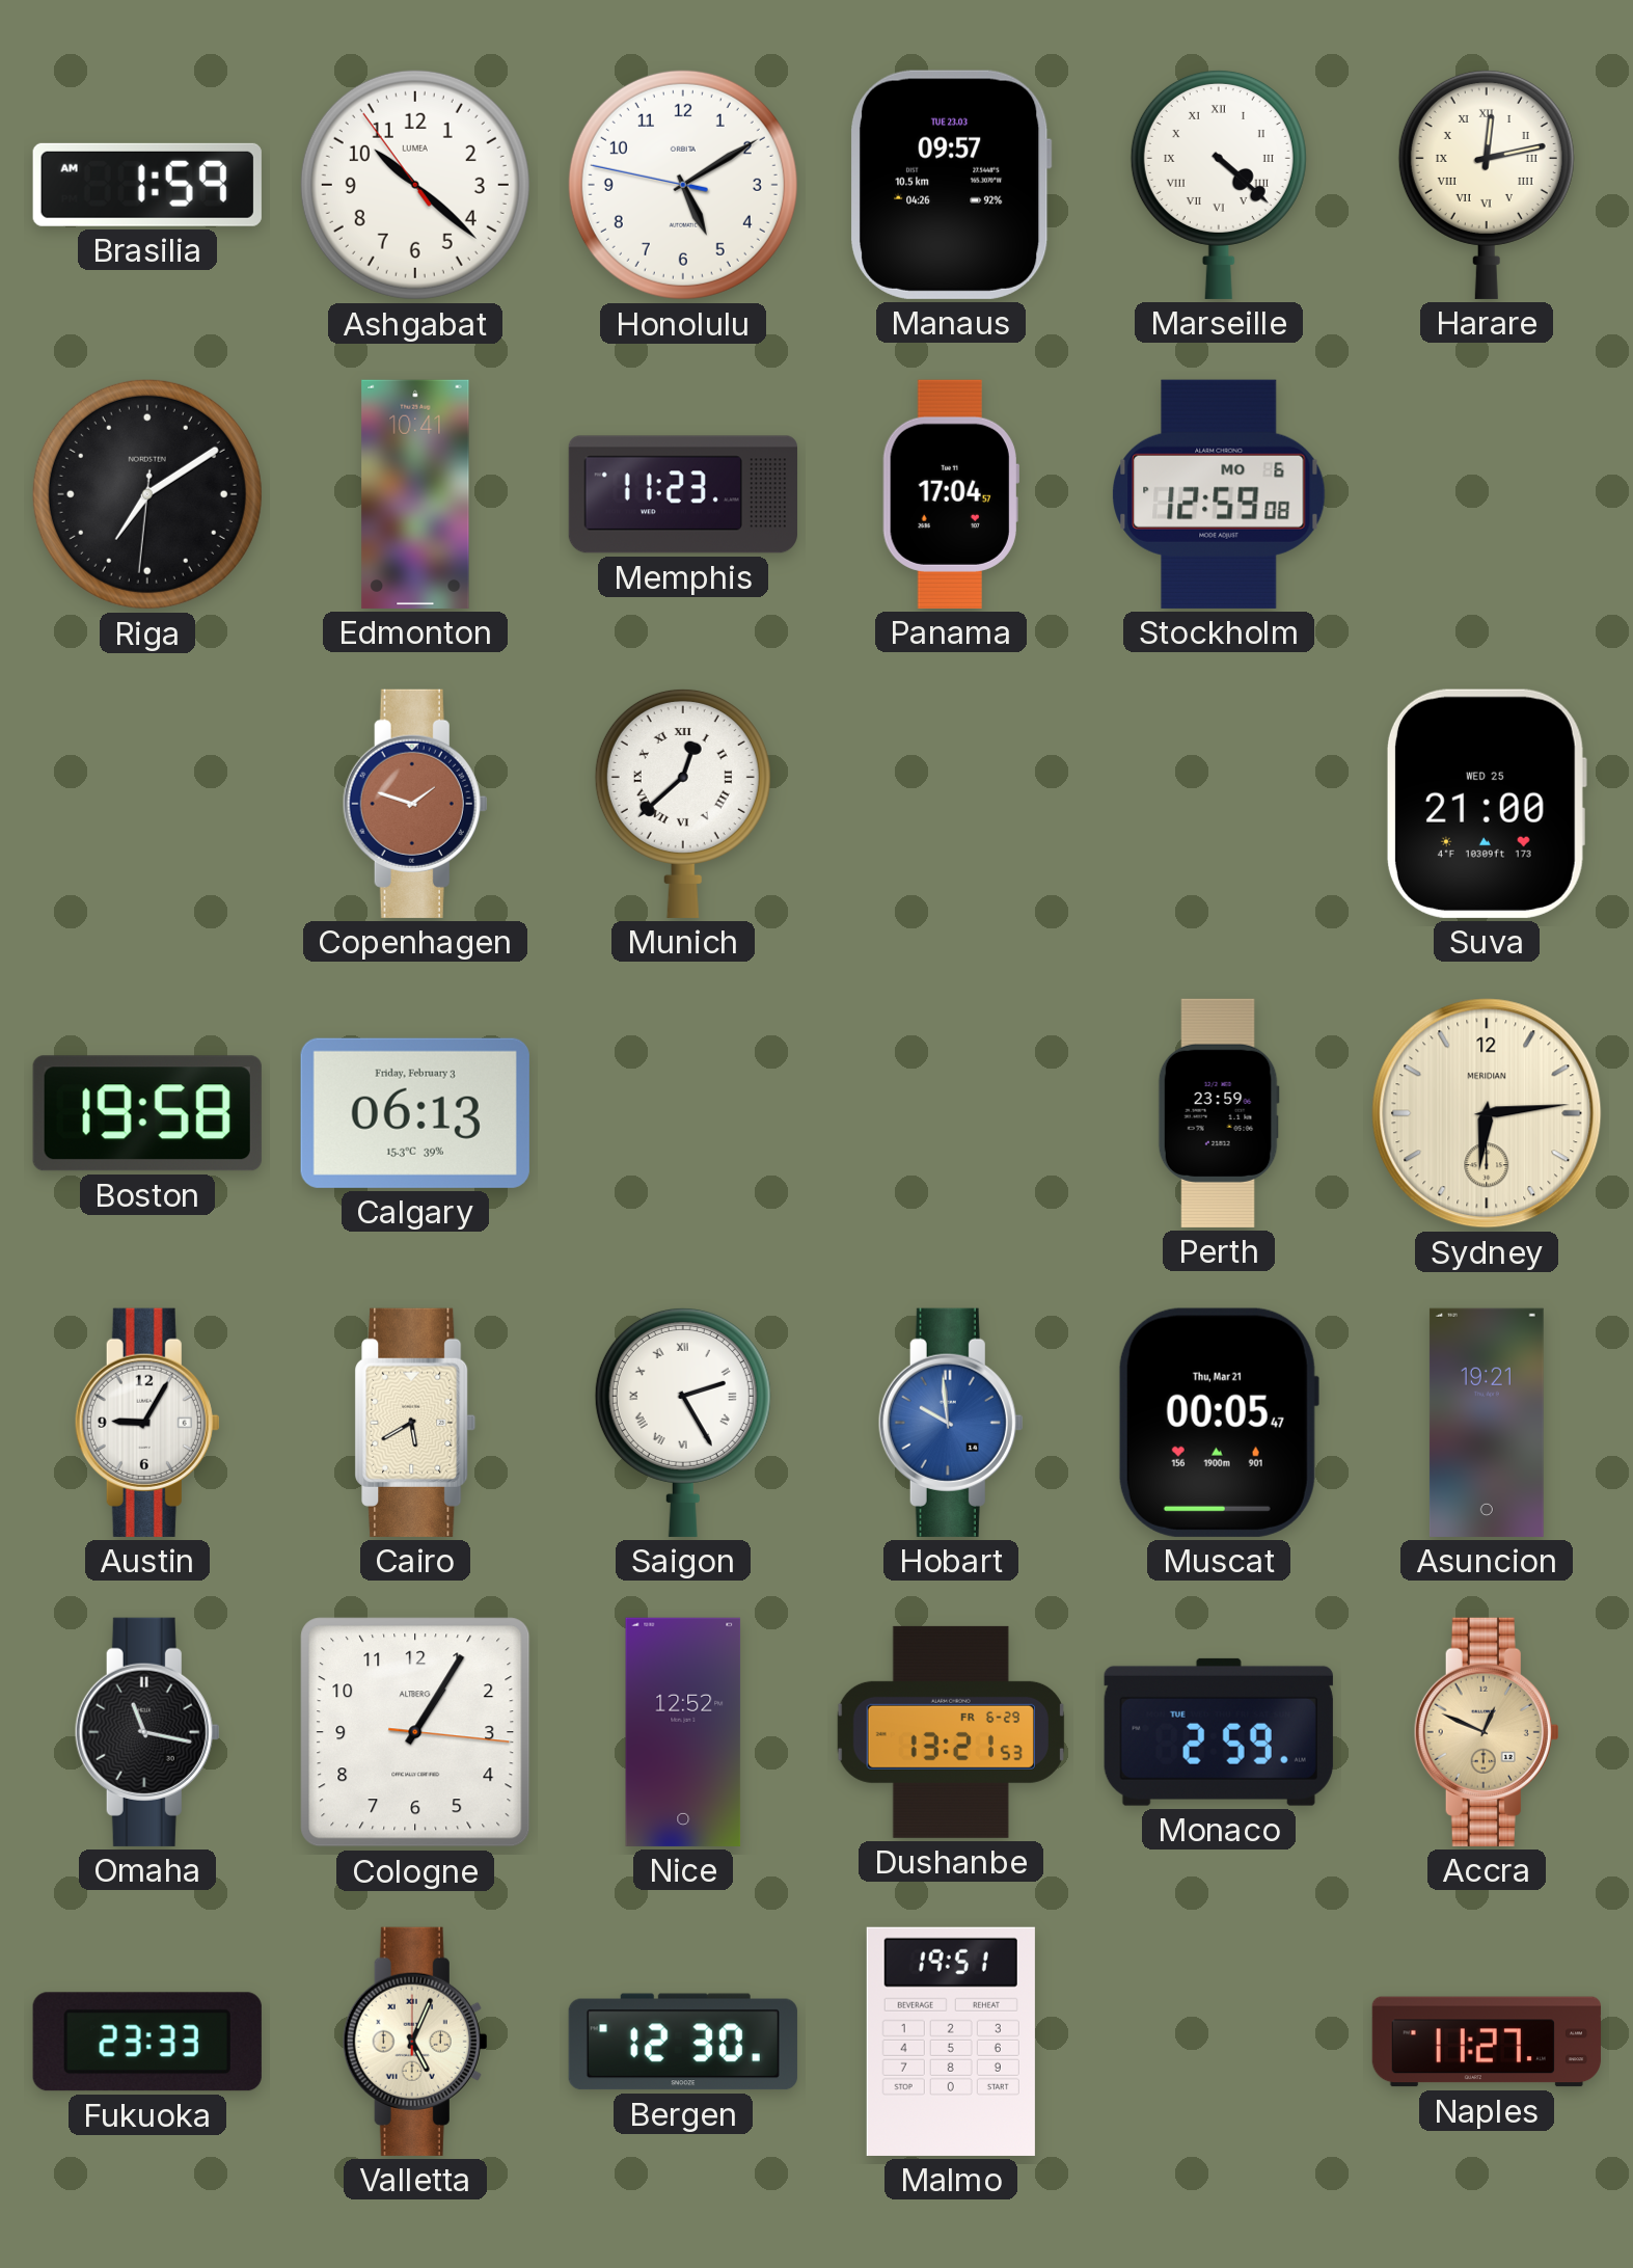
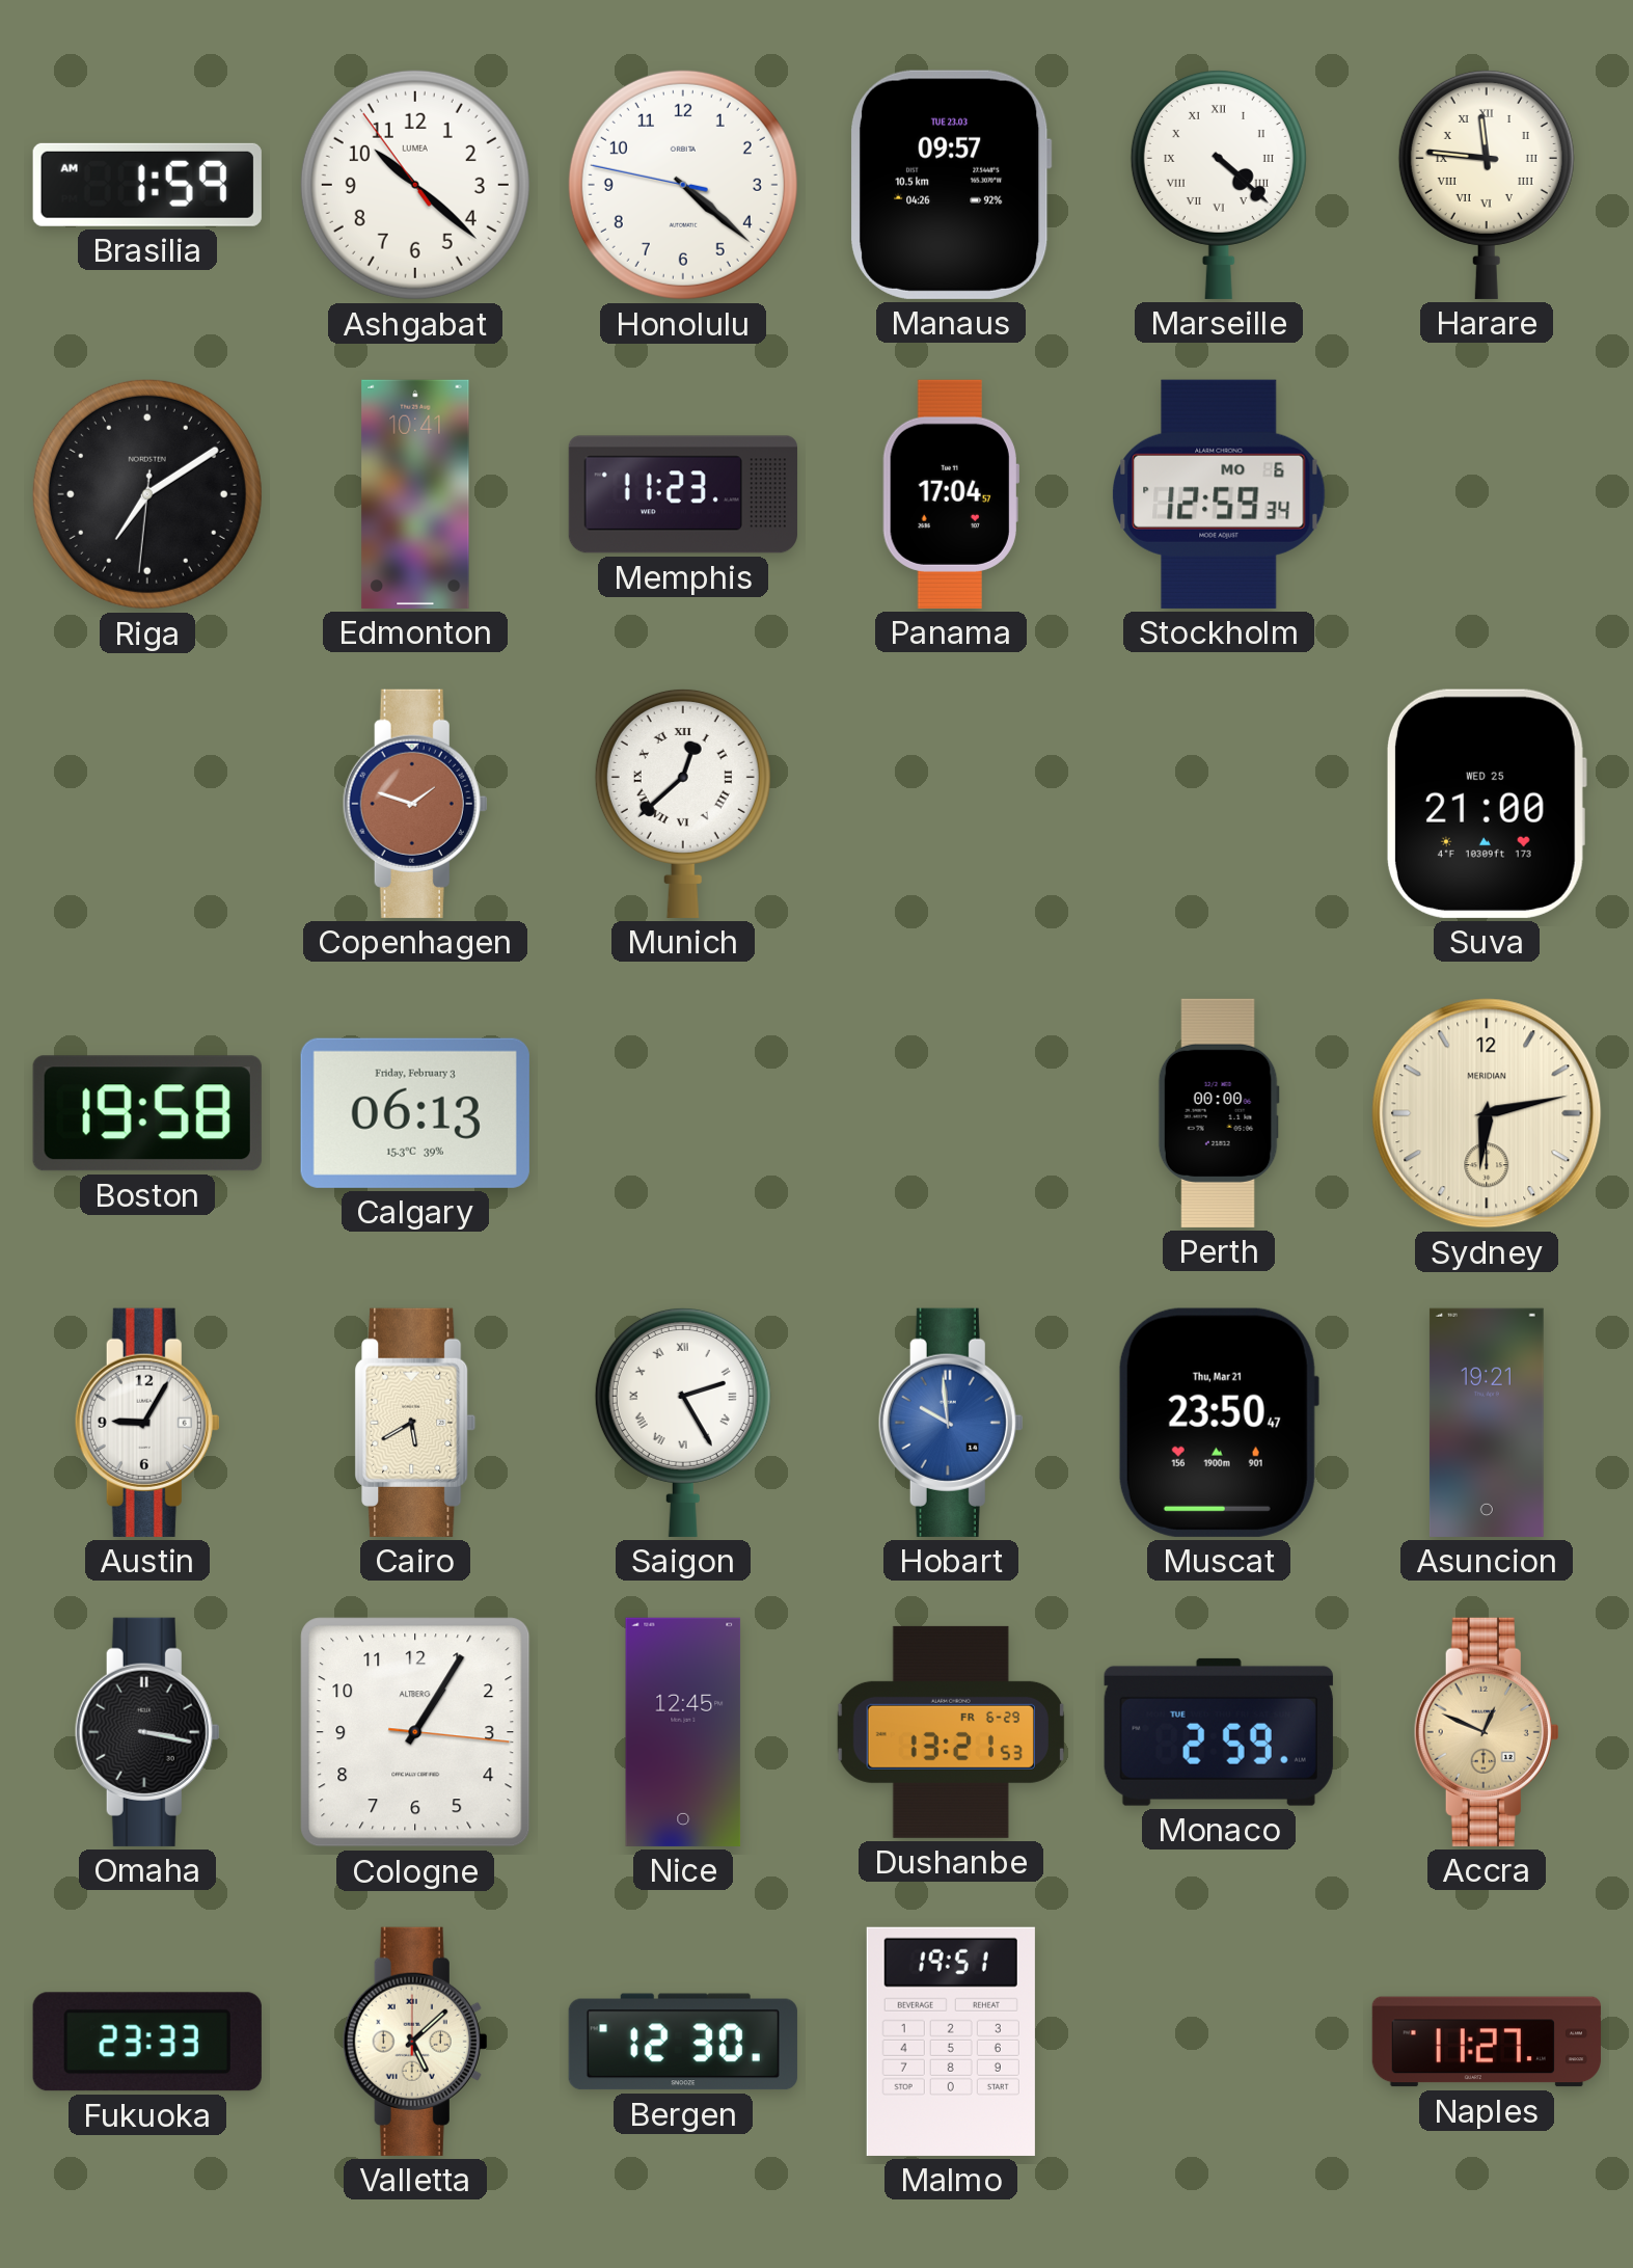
Honolulu: 5:09 -> 4:21 (683, 185)
Harare: 12:13 -> 11:46 (1487, 184)
Stockholm: 12:59:08 -> 12:59:34 (1219, 494)
Perth: 23:59 -> 00:00 (1219, 1113)
Sydney: 6:14 -> 6:13 (1487, 1113)
Muscat: 00:05 -> 23:50 (1218, 1423)
Omaha: 11:17 -> 3:17 (147, 1732)
Nice: 12:52 -> 12:45 (683, 1732)
Valletta: 5:04 -> 5:08 (415, 2042)
